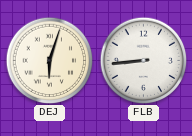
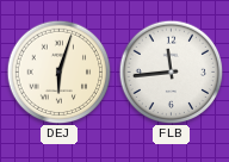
FLB: 8:44 -> 11:44 (171, 71)
